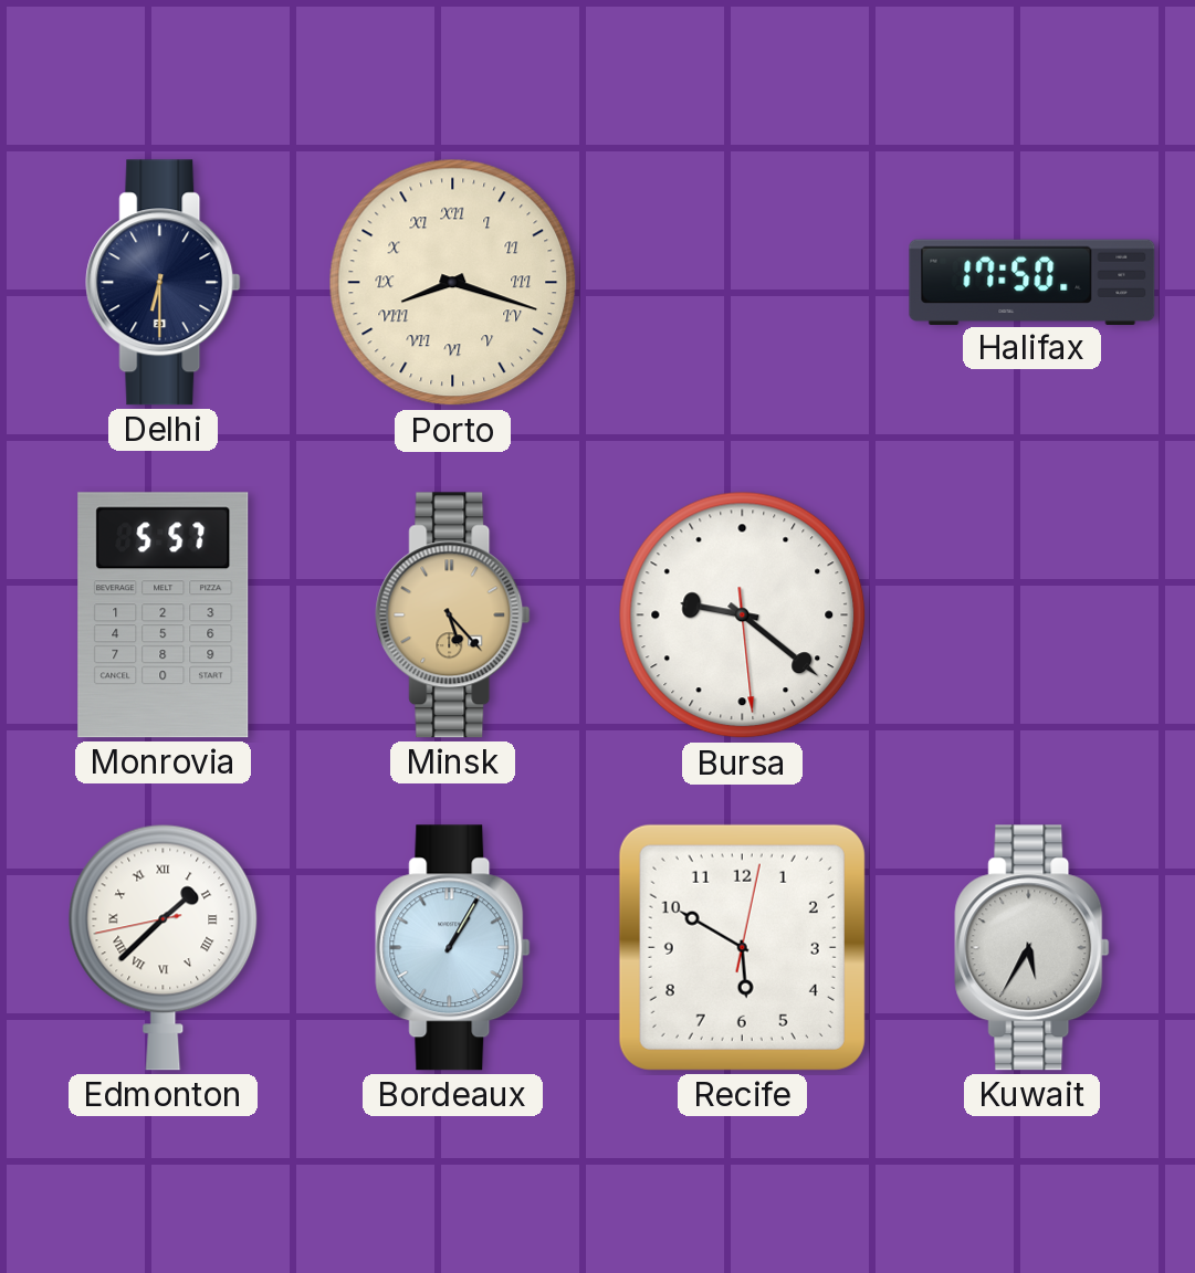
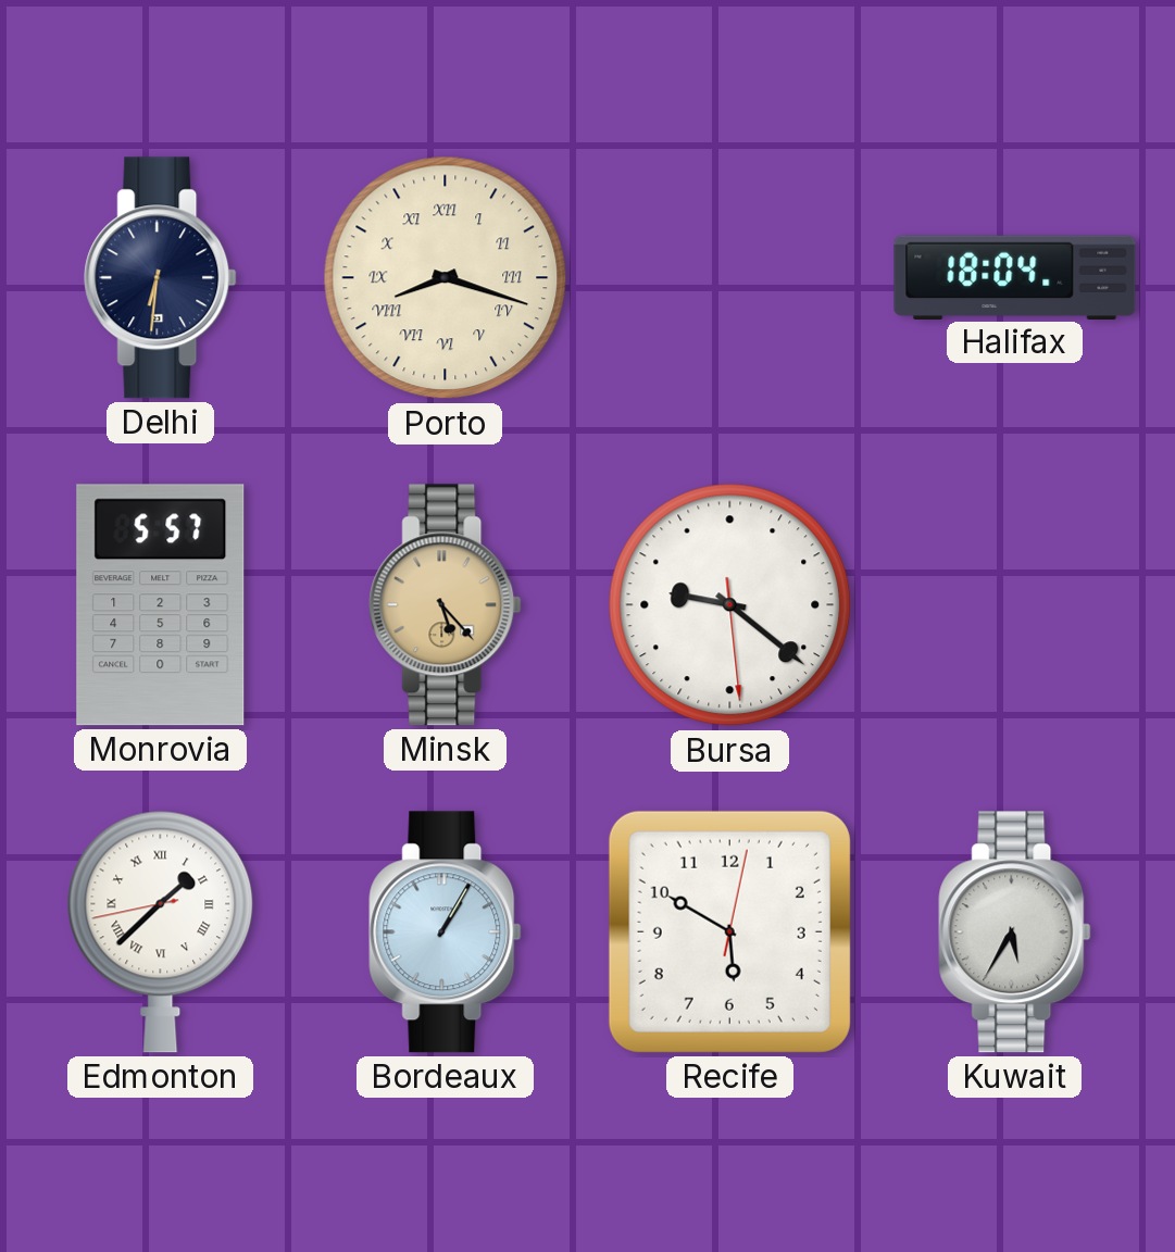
Delhi: 6:30 -> 6:31 (161, 278)
Halifax: 17:50 -> 18:04 (1015, 277)
